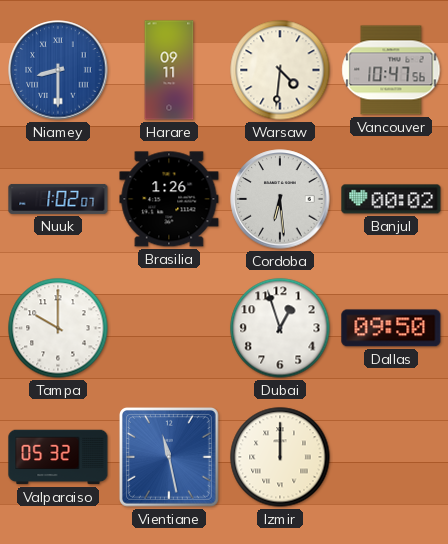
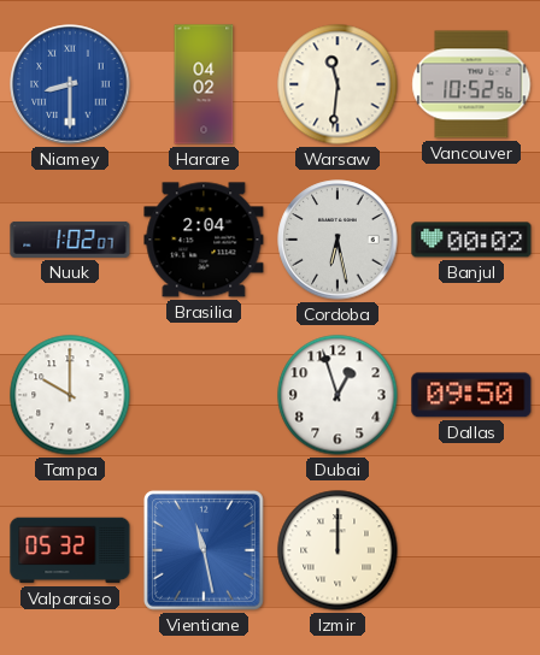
Harare: 09:11 -> 04:02 (204, 84)
Warsaw: 4:31 -> 11:31 (337, 84)
Vancouver: 10:47 -> 10:52 (471, 84)
Brasilia: 1:26 -> 2:04 (204, 240)
Cordoba: 6:29 -> 6:28 (337, 240)
